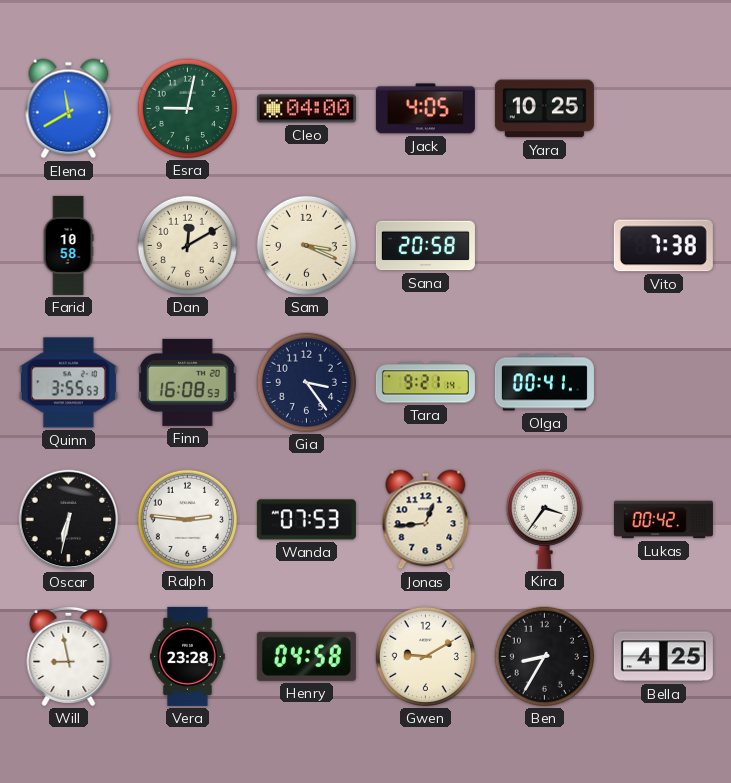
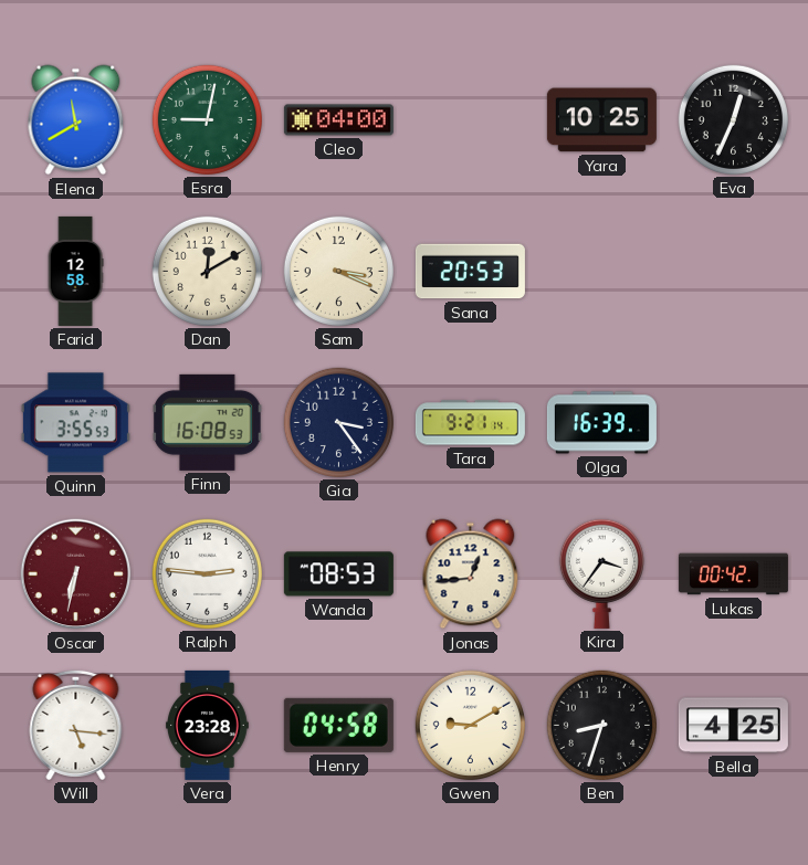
Jack: 4:05 -> none (425, 109)
Eva: none -> 12:34 (733, 119)
Farid: 10:58 -> 12:58 (75, 271)
Sana: 20:58 -> 20:53 (470, 272)
Vito: 7:38 -> none (663, 246)
Olga: 00:41 -> 16:39 (601, 423)
Oscar dial: black -> burgundy (76, 574)
Wanda: 07:53 -> 08:53 (338, 574)
Will: 8:58 -> 5:16 (76, 725)
Ben: 8:35 -> 8:33 (601, 725)
